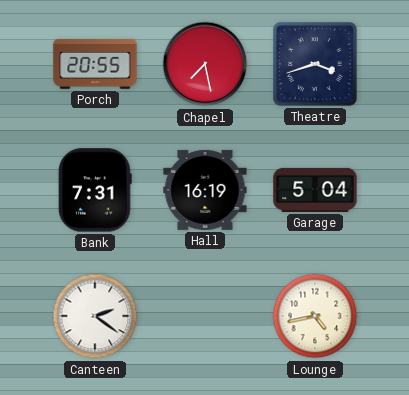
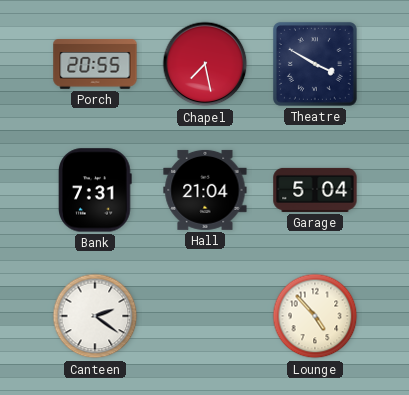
Theatre: 3:42 -> 3:50 (315, 64)
Hall: 16:19 -> 21:04 (205, 190)
Lounge: 4:43 -> 4:53 (315, 316)
